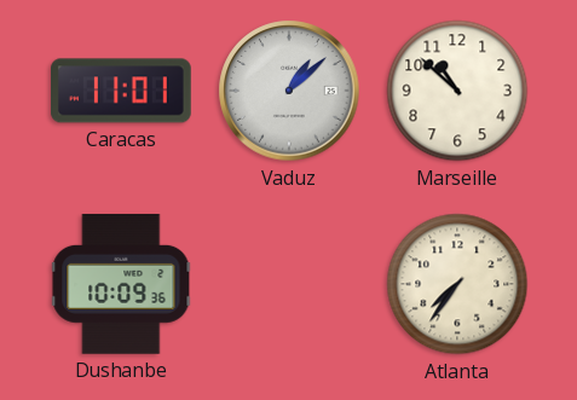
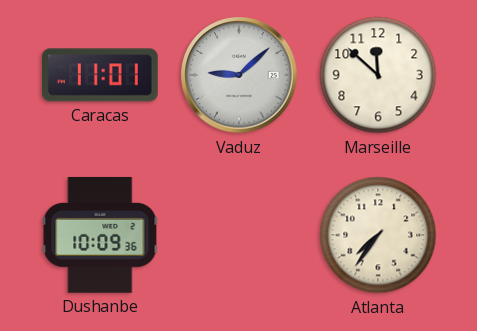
Vaduz: 1:08 -> 9:08 (239, 75)
Marseille: 10:52 -> 11:52 (378, 75)
